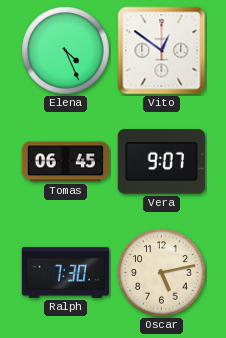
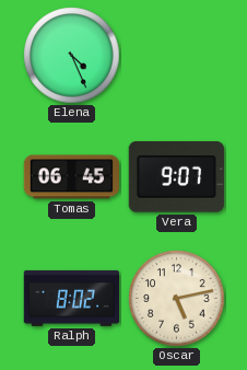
Vito: 12:51 -> none (162, 51)
Ralph: 7:30 -> 8:02 (71, 298)
